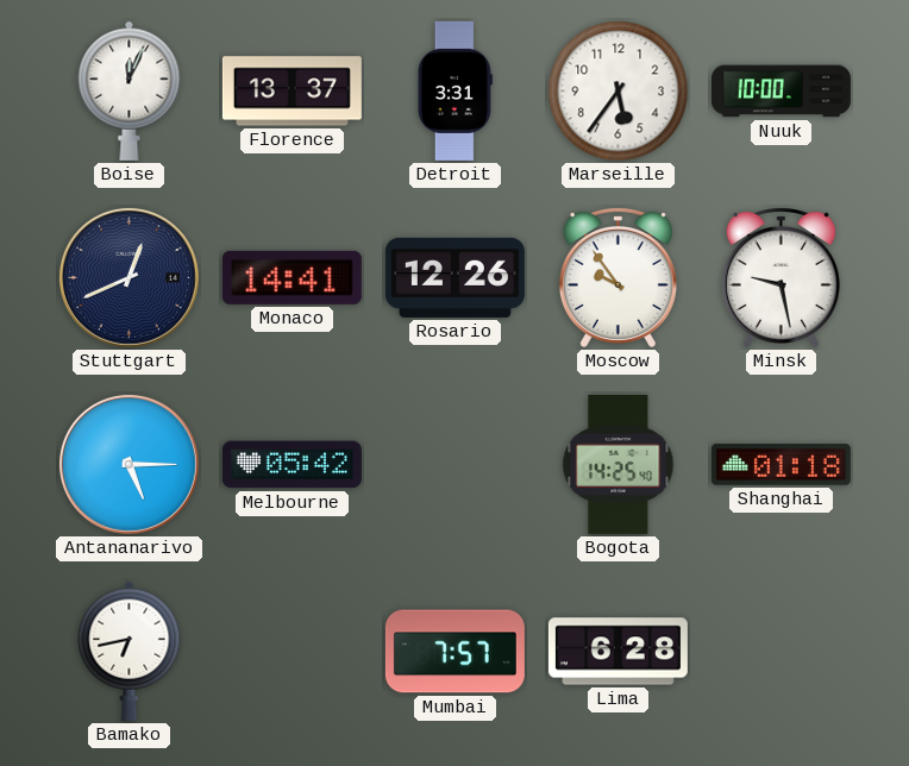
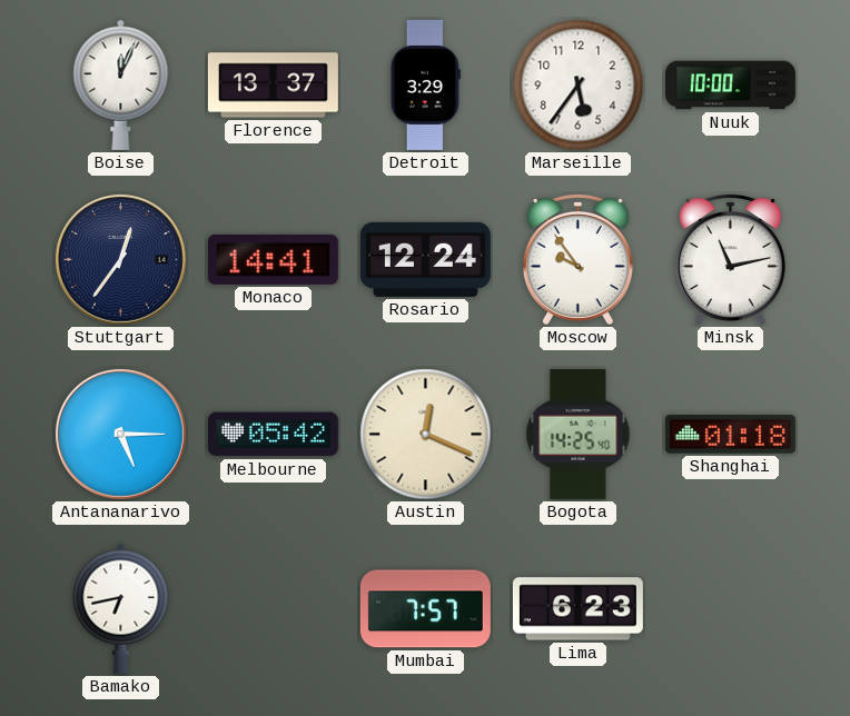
Detroit: 3:31 -> 3:29 (425, 84)
Stuttgart: 12:41 -> 12:36 (120, 259)
Rosario: 12:26 -> 12:24 (425, 259)
Minsk: 9:28 -> 11:13 (730, 259)
Austin: none -> 12:19 (426, 435)
Lima: 6:28 -> 6:23 (577, 609)
